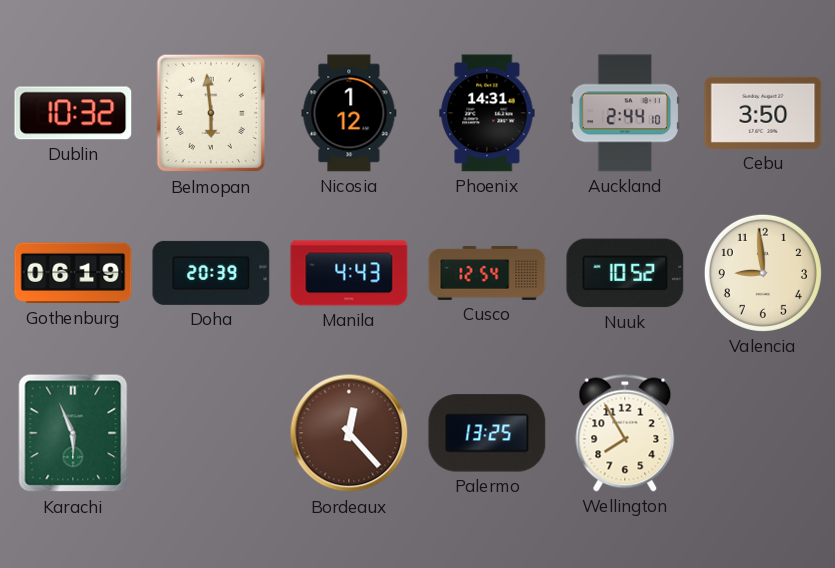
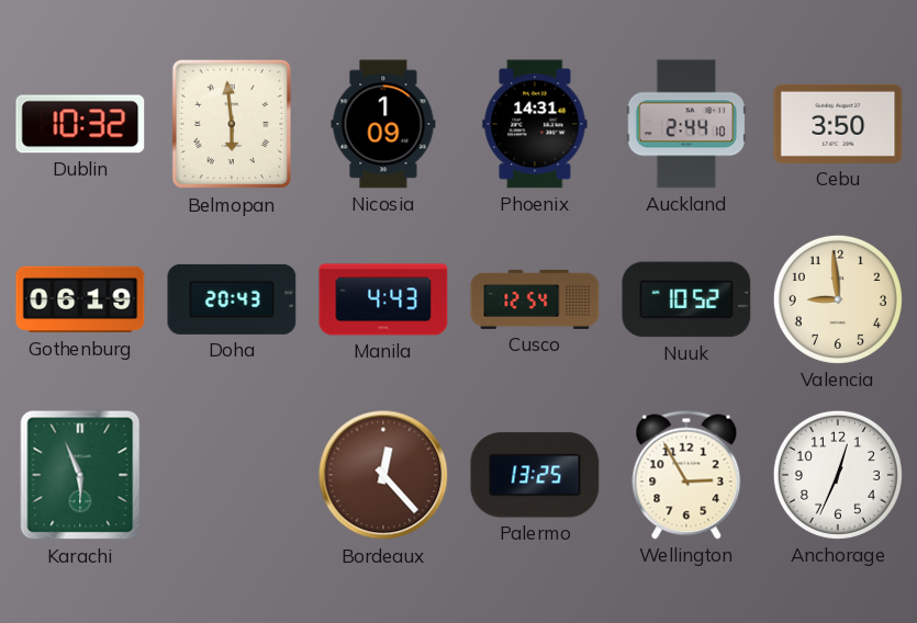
Nicosia: 1:12 -> 1:09 (383, 124)
Doha: 20:39 -> 20:43 (232, 299)
Wellington: 7:55 -> 2:55 (686, 475)
Anchorage: none -> 12:34 (838, 475)
